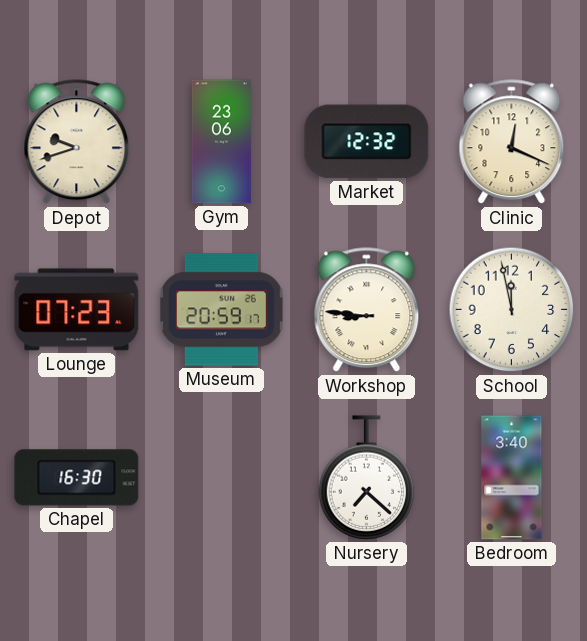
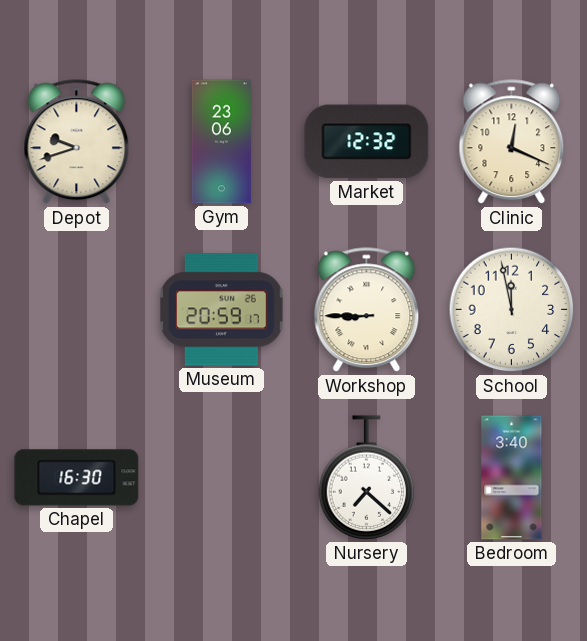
Lounge: 07:23 -> none (77, 310)
Workshop: 8:46 -> 8:45 (367, 310)
